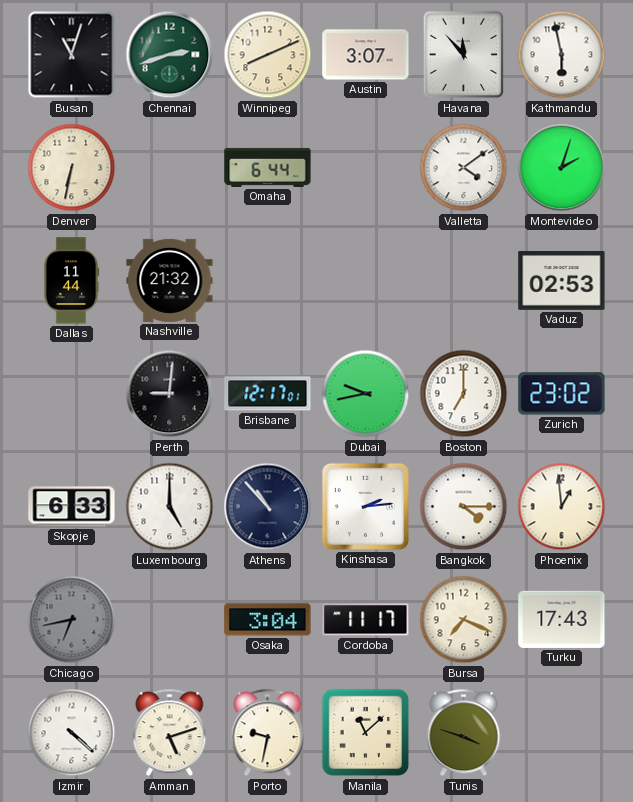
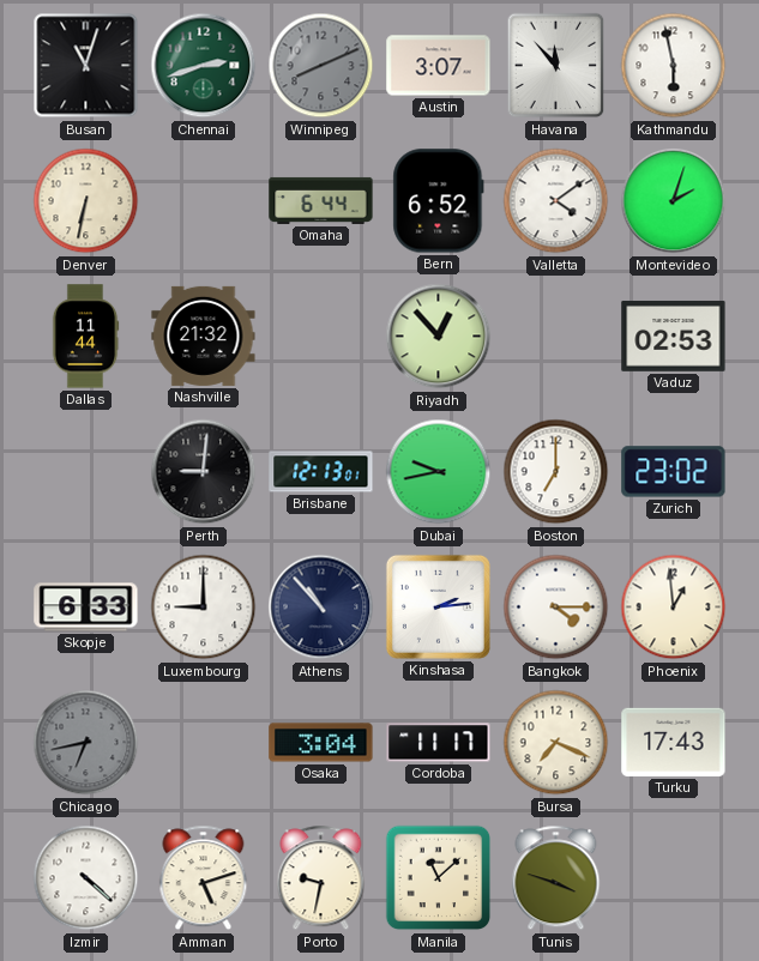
Winnipeg dial: cream -> grey (321, 66)
Bern: none -> 6:52 (439, 201)
Riyadh: none -> 12:53 (439, 337)
Brisbane: 12:17 -> 12:13 (321, 472)
Luxembourg: 5:00 -> 9:00 (204, 608)
